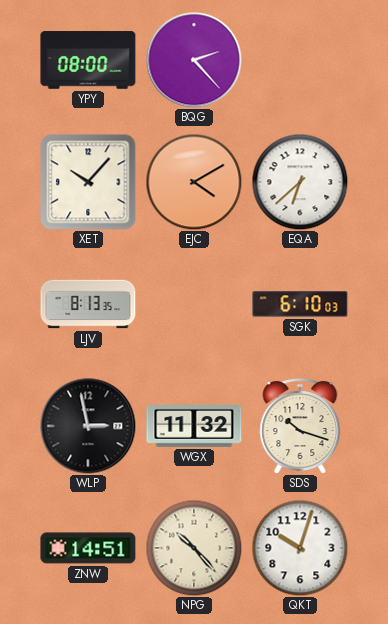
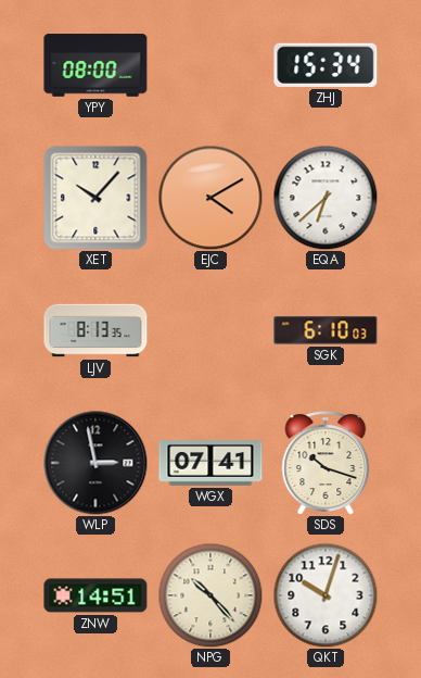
BQG: 2:23 -> none (194, 60)
ZHJ: none -> 15:34 (326, 65)
WGX: 11:32 -> 07:41 (210, 464)
